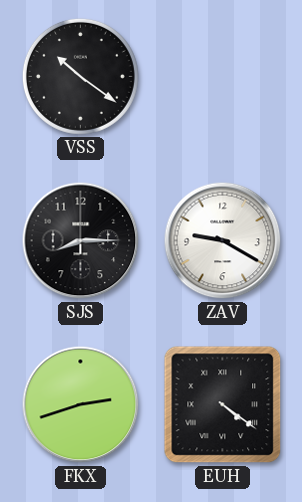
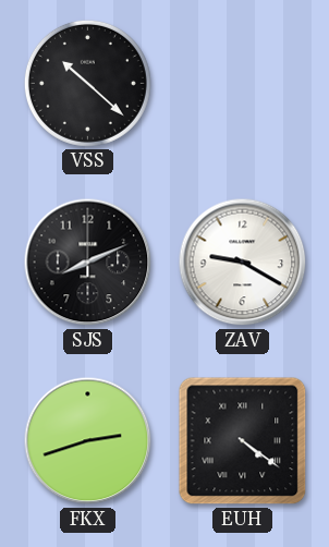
VSS: 10:21 -> 10:22 (87, 83)
SJS: 8:15 -> 8:11 (88, 263)
